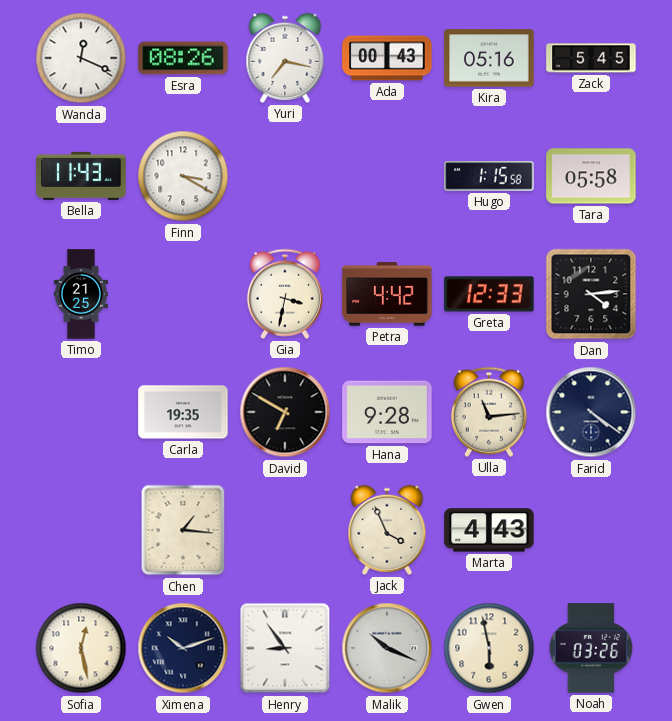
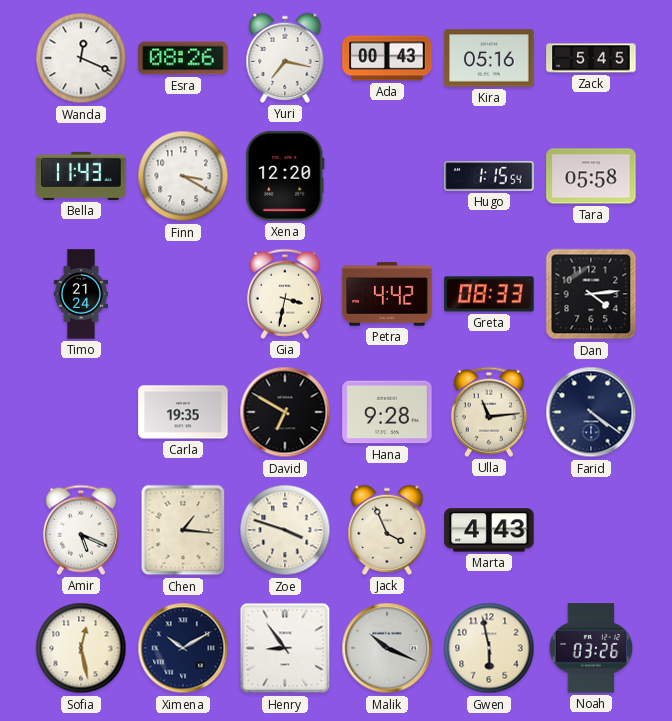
Xena: none -> 12:20 (285, 176)
Hugo: 1:15:58 -> 1:15:54 (489, 176)
Timo: 21:25 -> 21:24 (80, 294)
Greta: 12:33 -> 08:33 (489, 294)
Amir: none -> 5:19 (81, 530)
Zoe: none -> 3:48 (285, 530)
Ximena: 10:12 -> 10:10 (183, 648)
